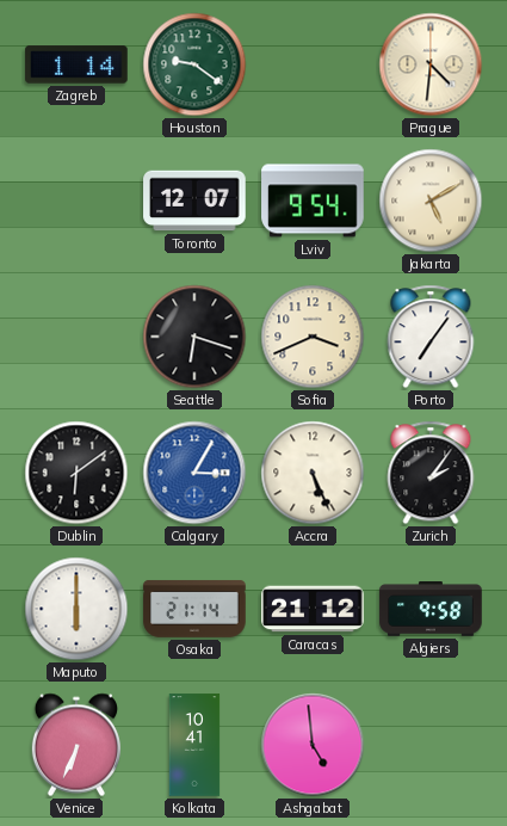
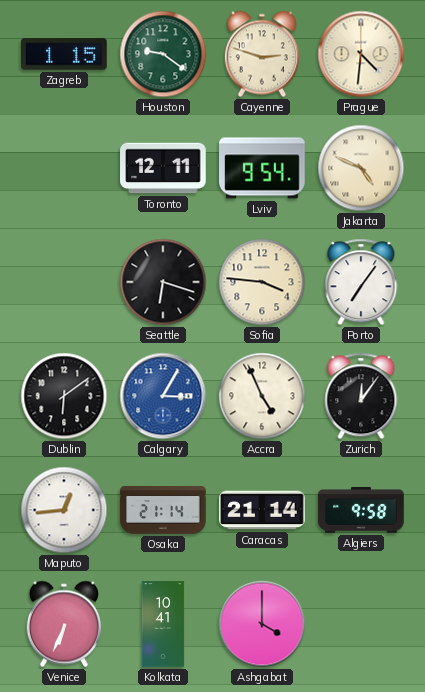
Zagreb: 1:14 -> 1:15 (64, 54)
Cayenne: none -> 2:48 (262, 54)
Toronto: 12:07 -> 12:11 (163, 168)
Jakarta: 5:10 -> 4:49 (361, 168)
Sofia: 3:41 -> 3:46 (262, 282)
Accra: 5:26 -> 4:56 (262, 396)
Zurich: 2:06 -> 12:06 (361, 396)
Maputo: 6:00 -> 12:44 (64, 510)
Caracas: 21:12 -> 21:14 (262, 510)
Ashgabat: 4:59 -> 4:00 (262, 624)
